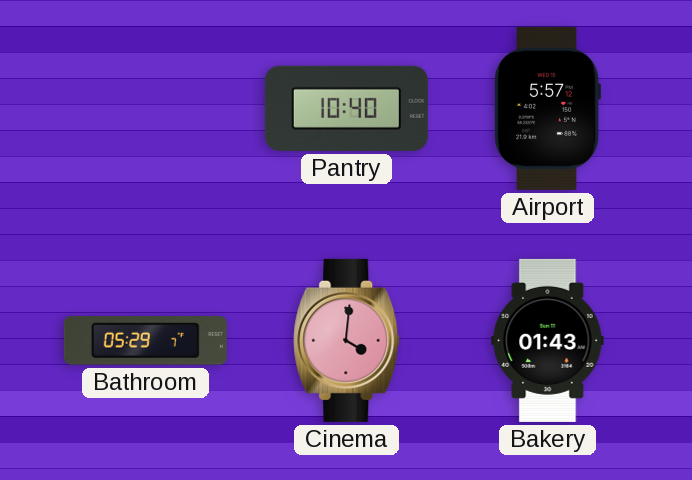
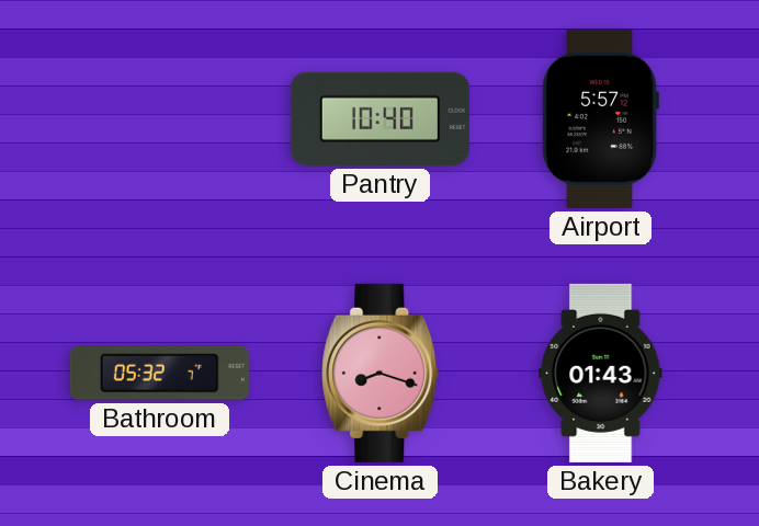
Bathroom: 05:29 -> 05:32 (159, 374)
Cinema: 4:01 -> 8:18 (381, 373)
